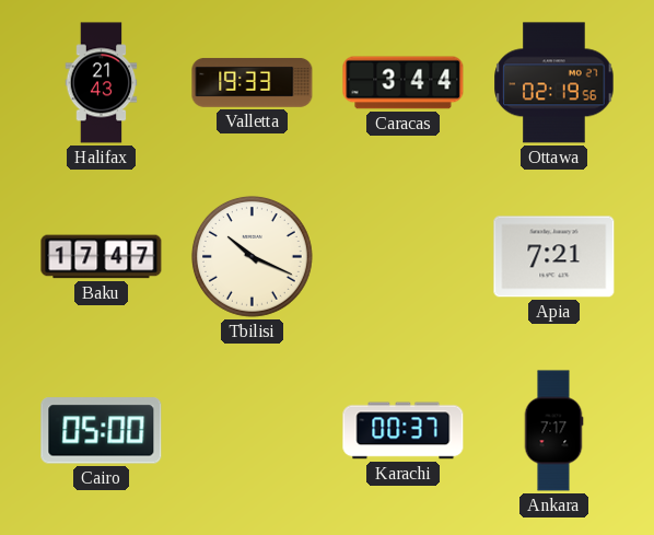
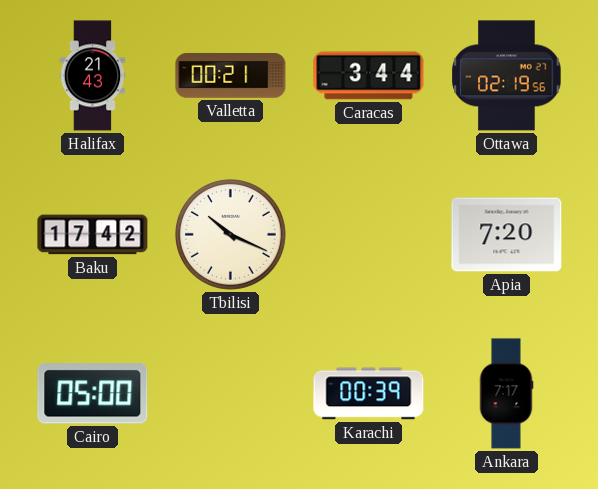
Valletta: 19:33 -> 00:21 (231, 75)
Baku: 17:47 -> 17:42 (93, 235)
Apia: 7:21 -> 7:20 (507, 235)
Karachi: 00:37 -> 00:39 (369, 394)
